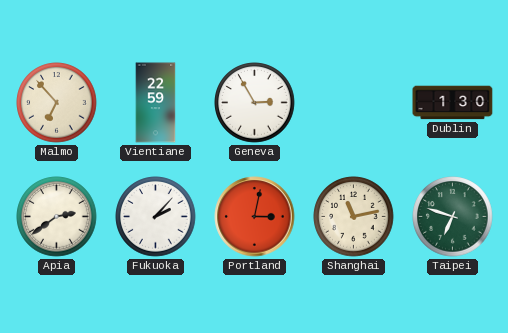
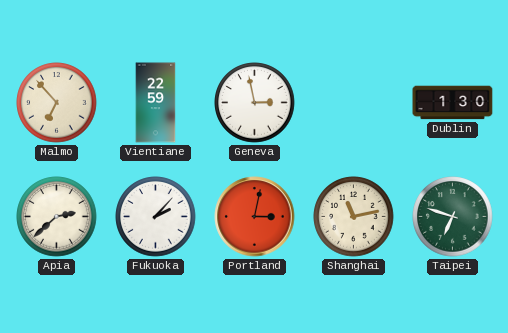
Geneva: 2:55 -> 2:58 (255, 103)
Apia: 2:39 -> 2:38 (57, 217)
